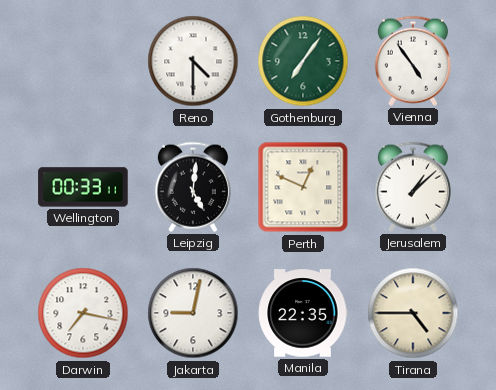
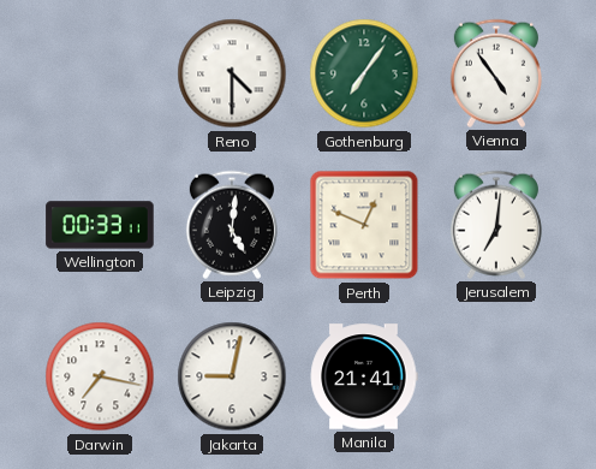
Jerusalem: 1:08 -> 7:01 (496, 225)
Manila: 22:35 -> 21:41 (364, 376)
Tirana: 4:45 -> none (413, 313)
